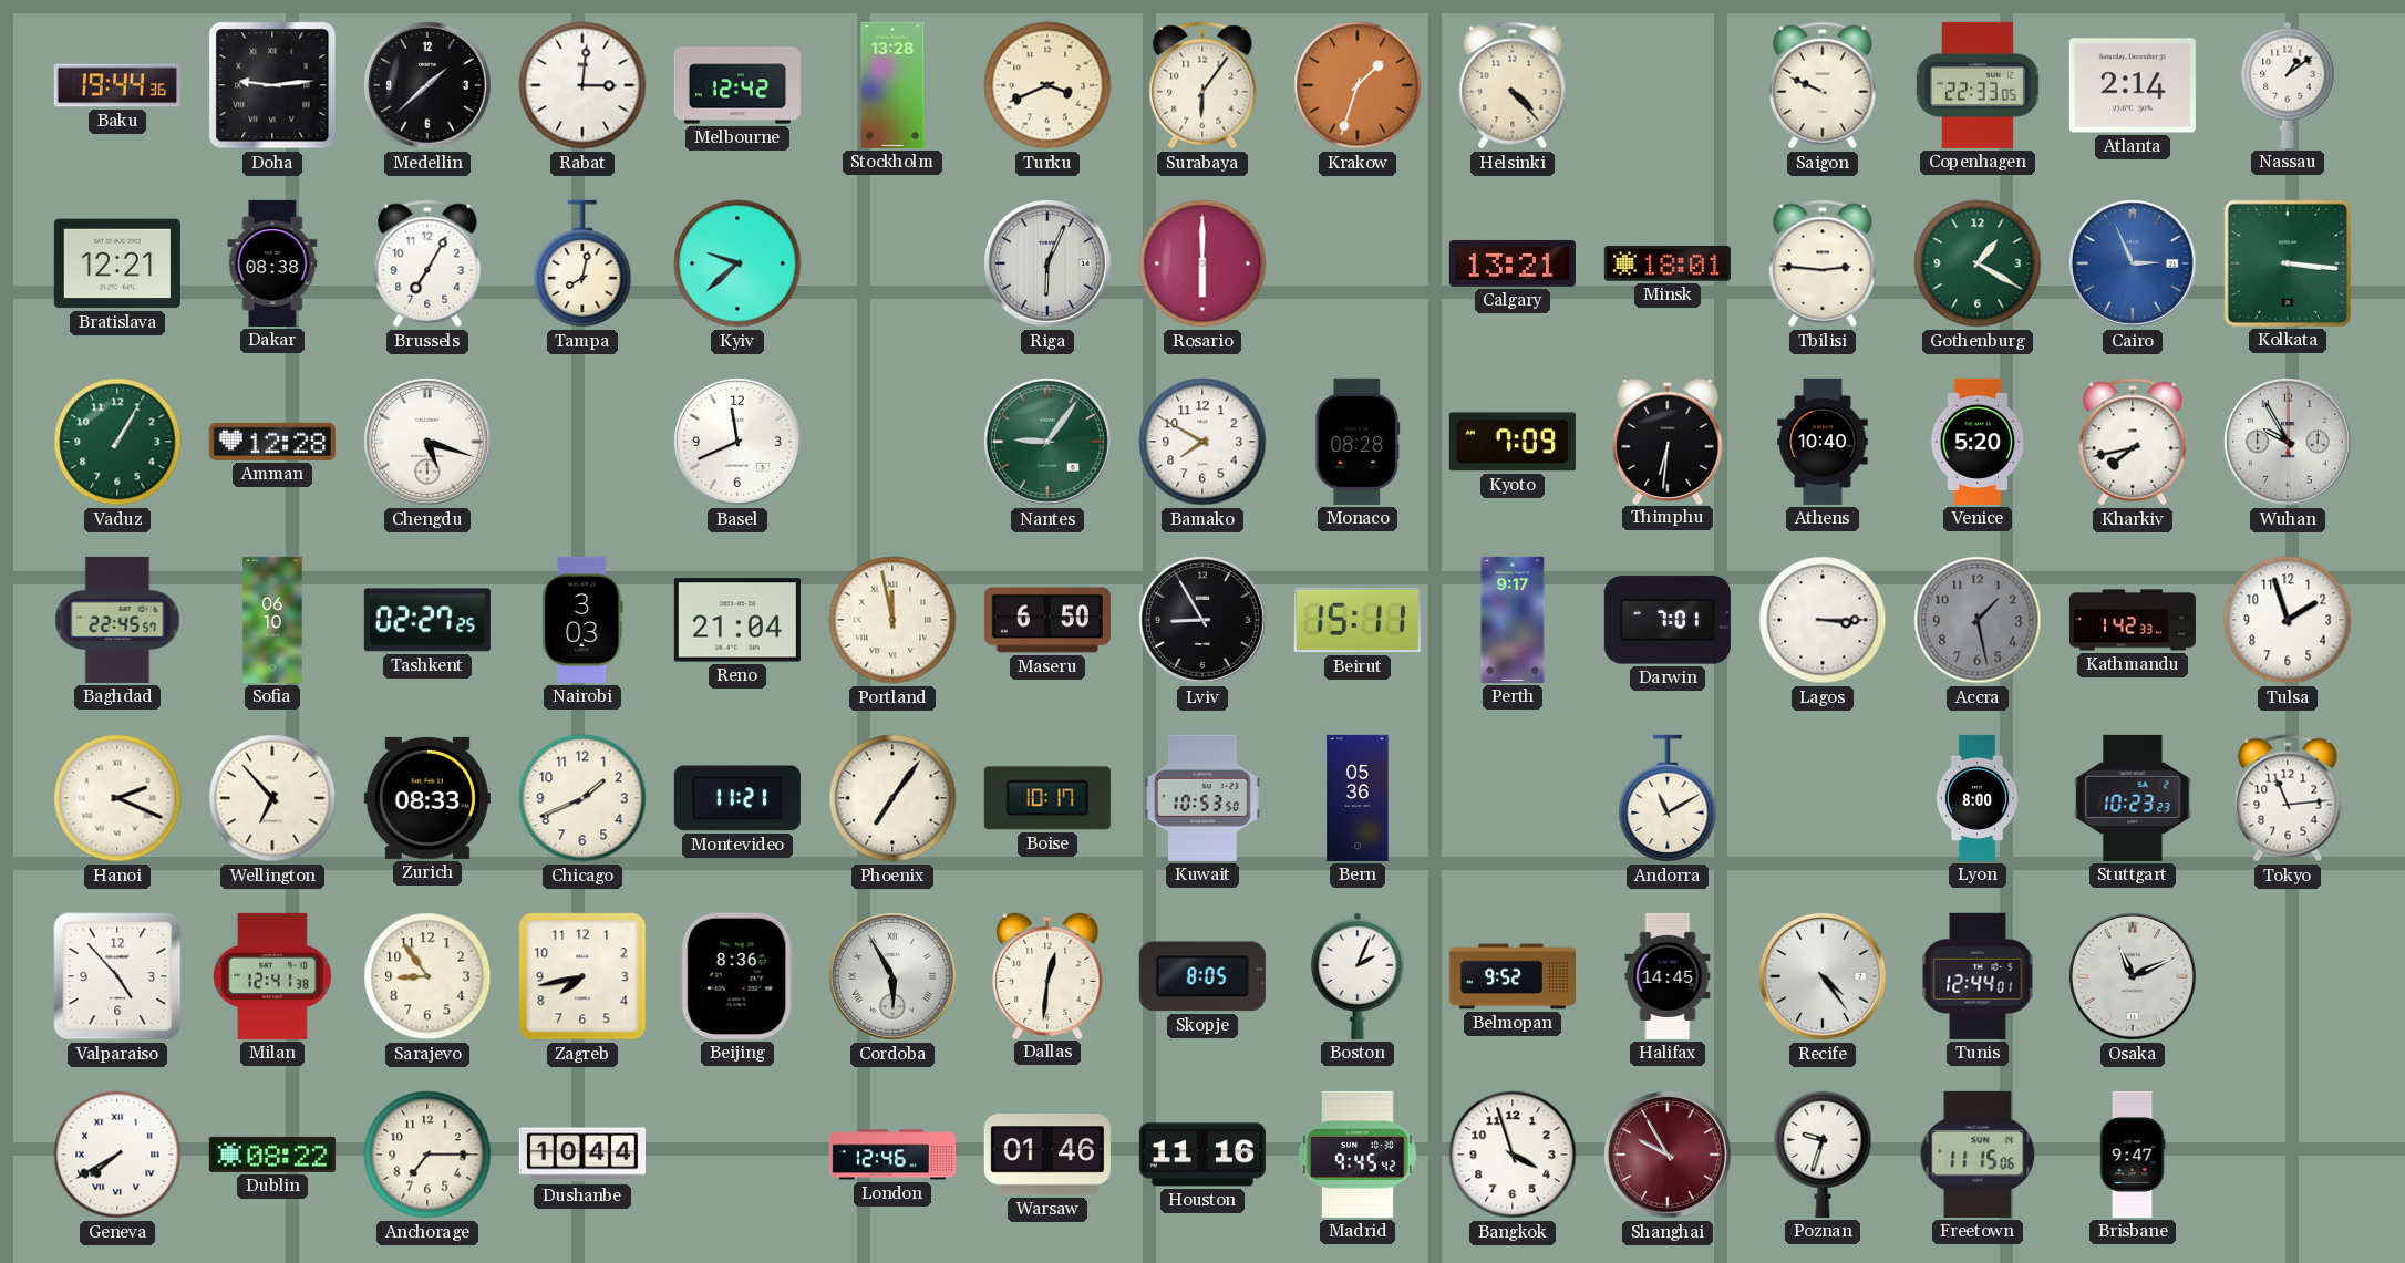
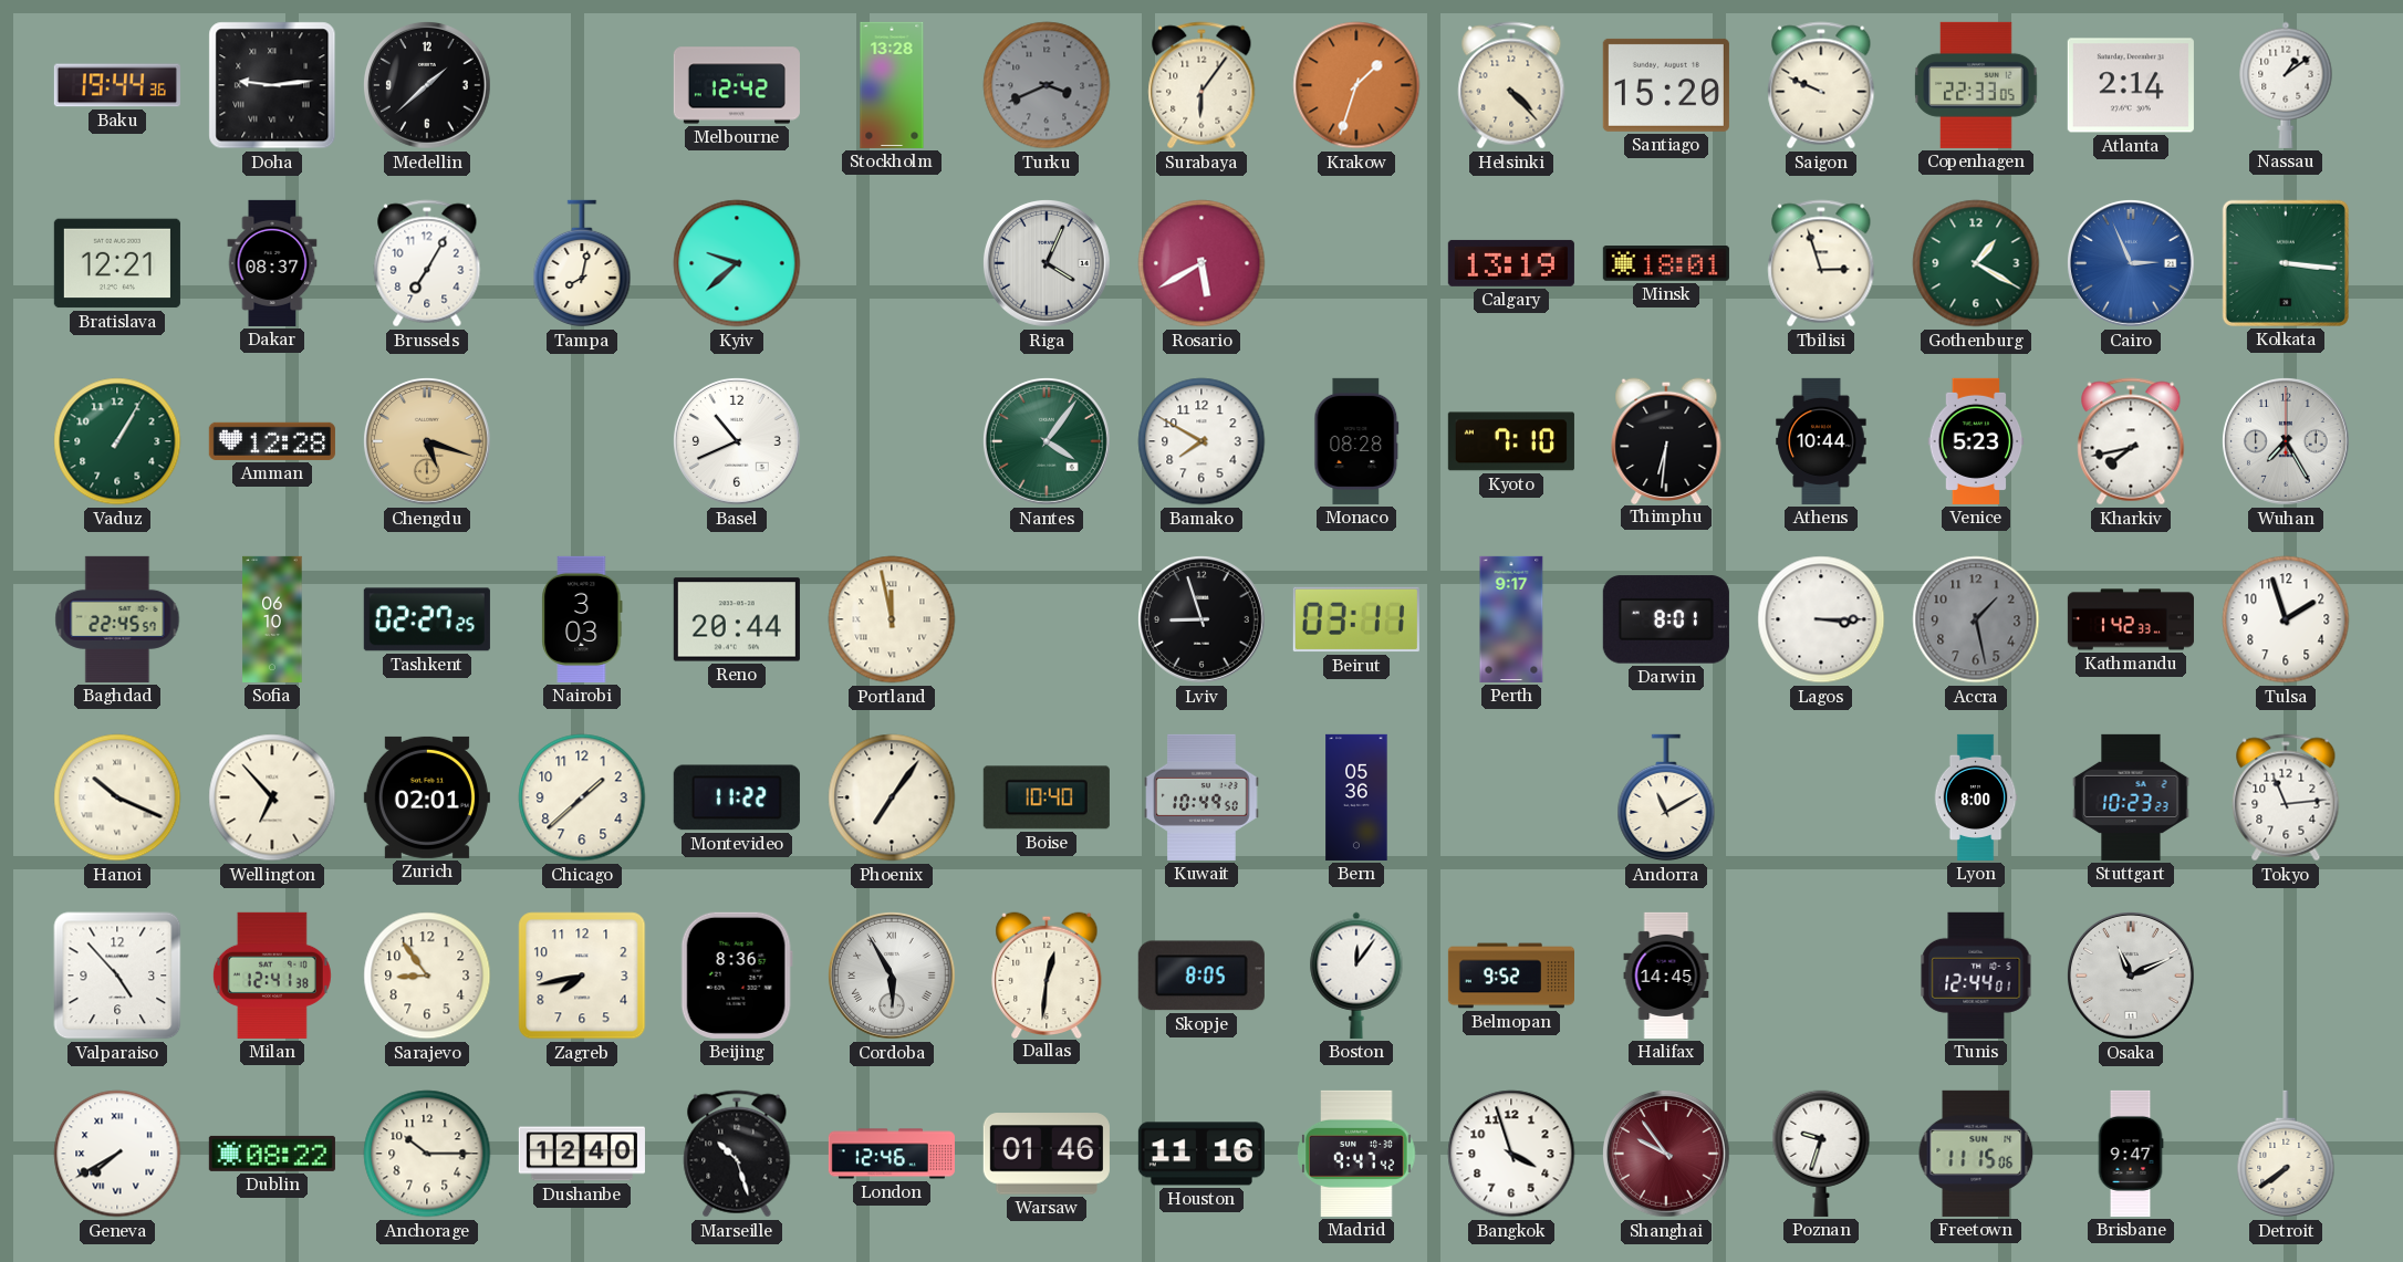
Rabat: 3:01 -> none (582, 85)
Turku dial: cream -> grey (1047, 85)
Santiago: none -> 15:20 (1666, 85)
Dakar: 08:38 -> 08:37 (272, 263)
Riga: 6:04 -> 4:04 (1047, 263)
Rosario: 6:00 -> 5:40 (1201, 263)
Calgary: 13:21 -> 13:19 (1511, 263)
Tbilisi: 2:46 -> 2:57 (1821, 263)
Chengdu dial: white -> champagne (427, 441)
Basel: 11:41 -> 10:41 (737, 441)
Nantes: 9:06 -> 4:06 (1047, 441)
Kyoto: 7:09 -> 7:10 (1511, 441)
Athens: 10:40 -> 10:44 (1821, 441)
Venice: 5:20 -> 5:23 (1976, 441)
Wuhan: 9:55 -> 7:25 (2286, 441)
Reno: 21:04 -> 20:44 (737, 619)
Maseru: 6:50 -> none (1047, 620)
Lviv: 8:55 -> 8:57 (1201, 619)
Beirut: 15:11 -> 03:11 (1356, 619)
Darwin: 7:01 -> 8:01 (1666, 619)
Hanoi: 2:19 -> 10:19 (117, 797)
Zurich: 08:33 -> 02:01 (427, 797)
Chicago: 1:41 -> 1:38 (582, 797)
Montevideo: 11:21 -> 11:22 (737, 797)
Boise: 10:17 -> 10:40 (1047, 797)
Kuwait: 10:53 -> 10:49 (1201, 797)
Boston: 2:04 -> 12:06 (1356, 976)
Recife: 4:24 -> none (1823, 976)
Anchorage: 7:15 -> 10:15 (427, 1154)
Dushanbe: 10:44 -> 12:40 (582, 1154)
Marseille: none -> 10:27 (737, 1154)
Madrid: 9:45 -> 9:47 (1356, 1154)
Shanghai: 9:55 -> 9:54 (1666, 1154)
Detroit: none -> 7:39 (2286, 1154)
